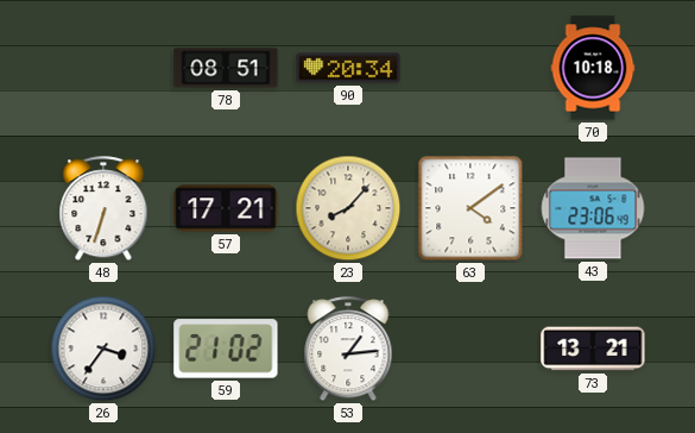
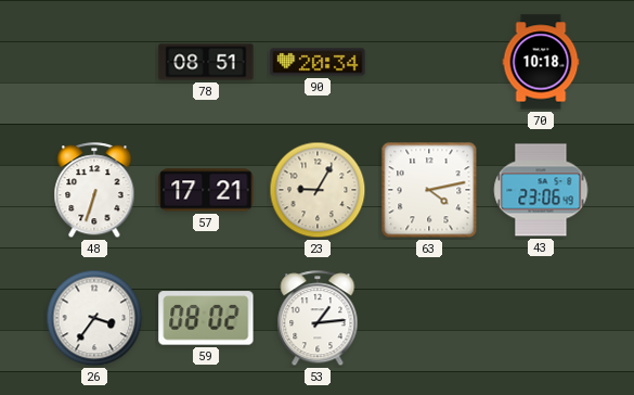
23: 8:07 -> 9:05 (318, 190)
63: 4:09 -> 4:13 (429, 190)
59: 21:02 -> 08:02 (206, 318)
73: 13:21 -> none (593, 349)
